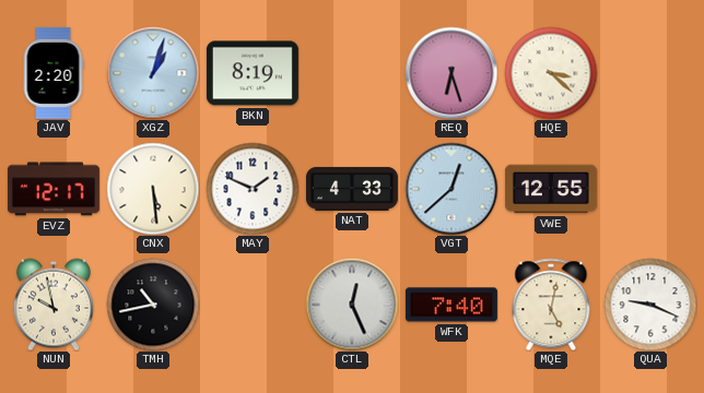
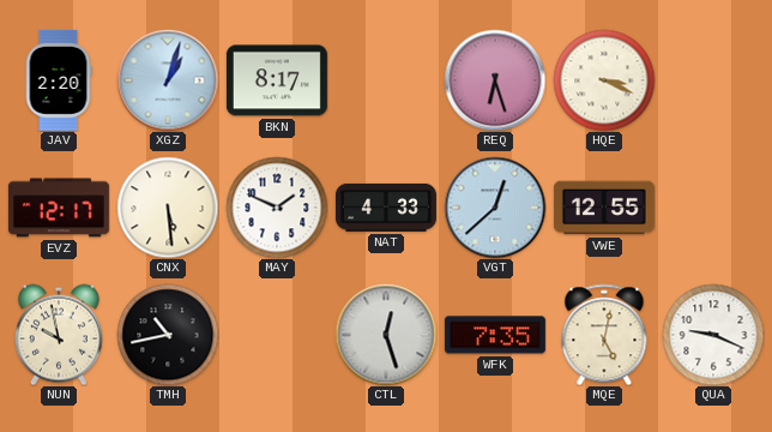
BKN: 8:19 -> 8:17 (277, 80)
HQE: 3:22 -> 3:19 (604, 80)
CTL: 12:26 -> 12:27 (386, 335)
WFK: 7:40 -> 7:35 (495, 335)
